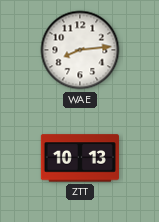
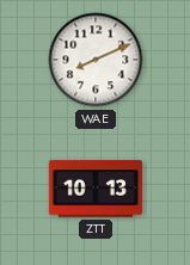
WAE: 8:14 -> 8:11 (96, 60)
